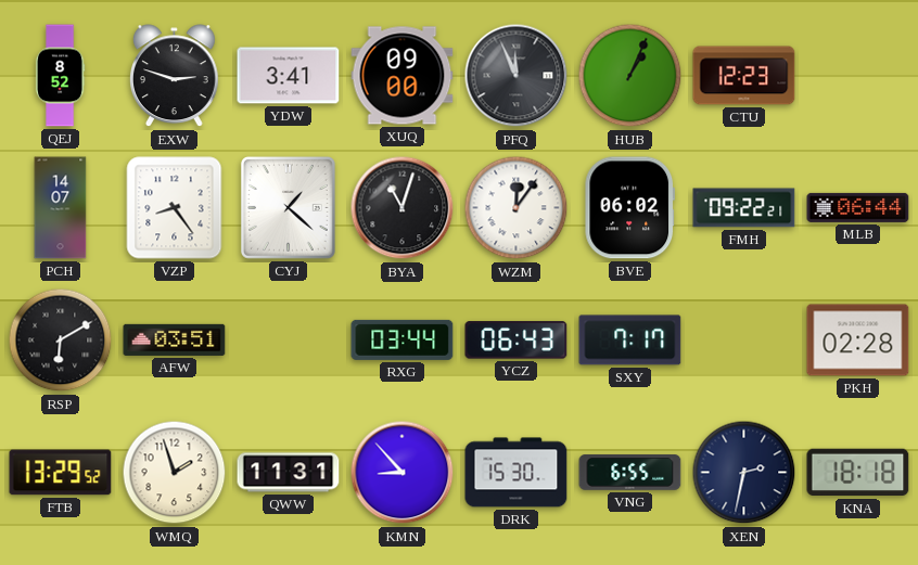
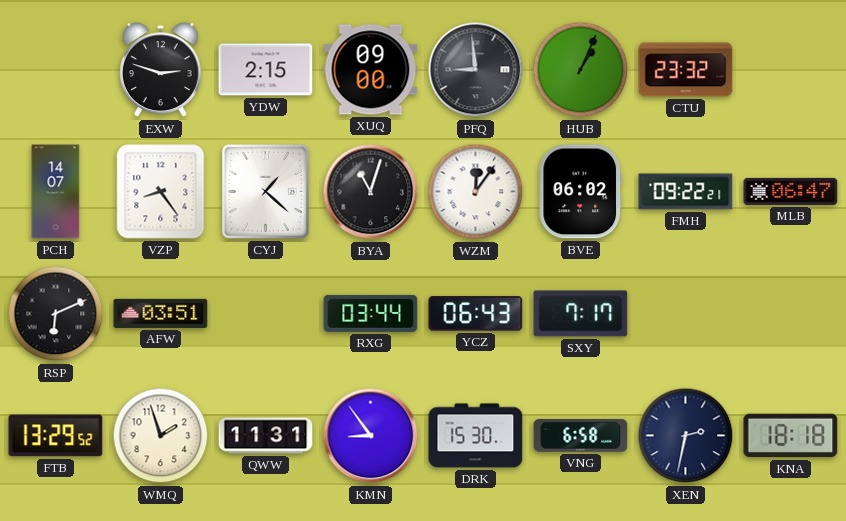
QEJ: 8:52 -> none (60, 76)
YDW: 3:41 -> 2:15 (266, 70)
PFQ: 11:56 -> 8:59 (476, 70)
CTU: 12:23 -> 23:32 (686, 70)
MLB: 06:44 -> 06:47 (791, 191)
RSP: 6:10 -> 6:11 (56, 314)
PKH: 02:28 -> none (858, 341)
KMN: 8:53 -> 8:54 (371, 436)
VNG: 6:55 -> 6:58 (581, 436)
